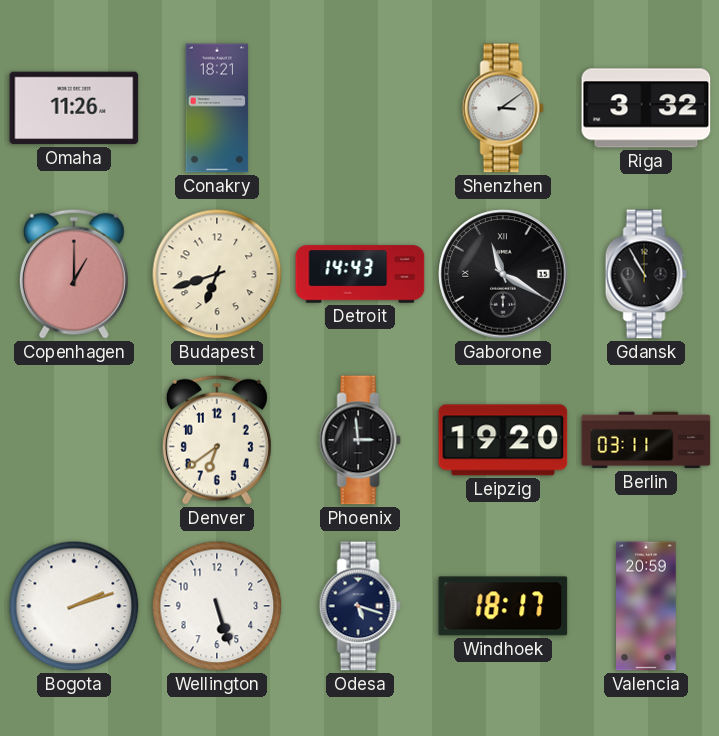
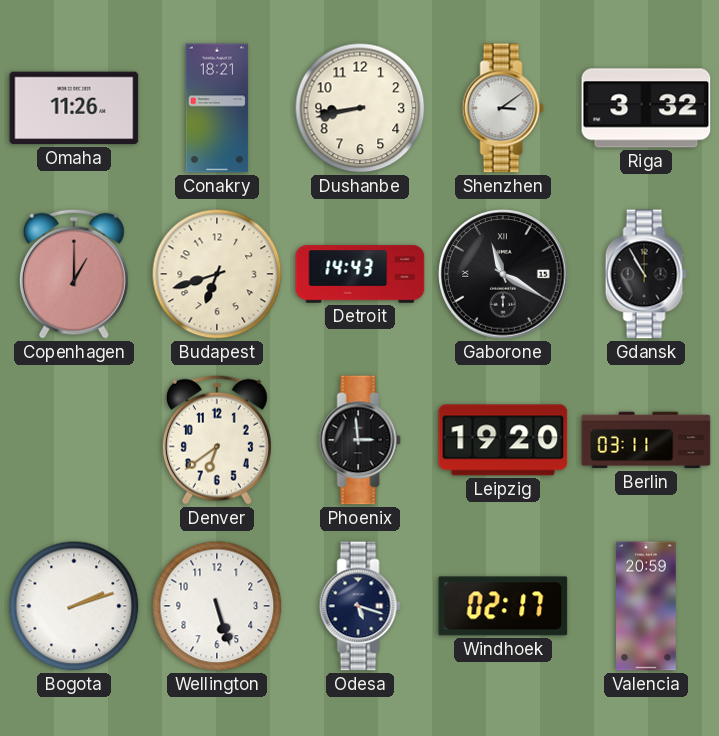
Dushanbe: none -> 8:43 (360, 108)
Windhoek: 18:17 -> 02:17 (503, 606)
